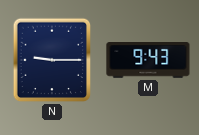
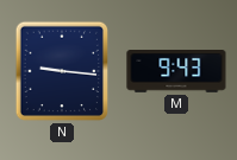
N: 9:15 -> 9:16 (62, 71)
